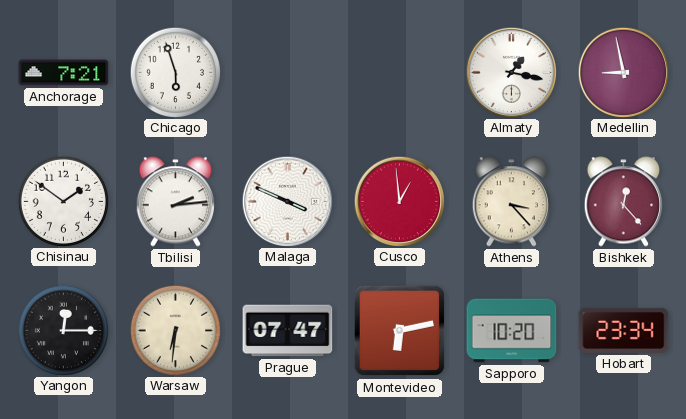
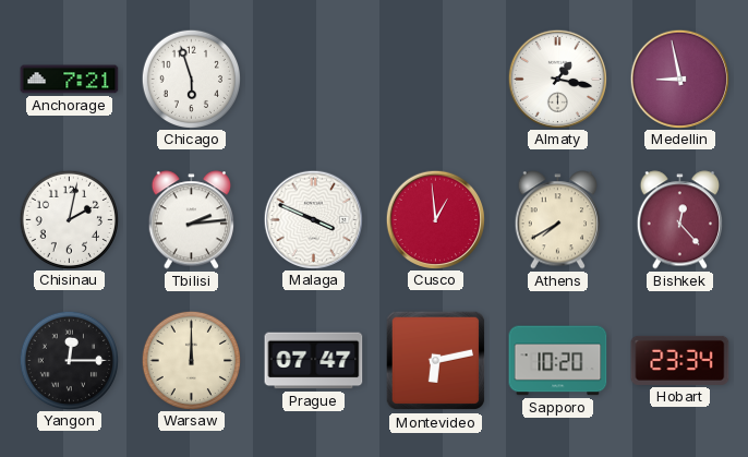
Chisinau: 1:51 -> 2:02 (69, 219)
Athens: 3:23 -> 7:40 (557, 220)
Warsaw: 6:31 -> 12:00 (191, 360)
